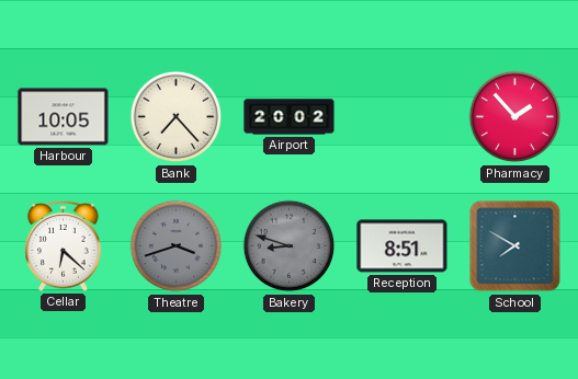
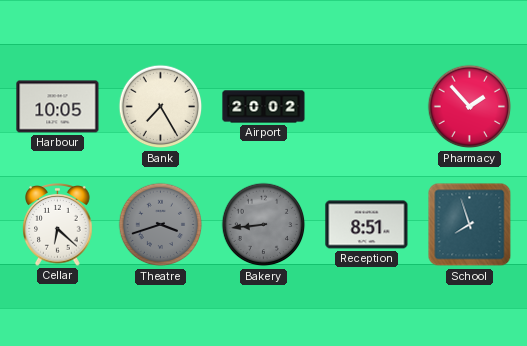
Bank: 7:23 -> 7:25 (161, 107)
Bakery: 8:48 -> 8:44 (264, 225)
School: 7:50 -> 7:57 (470, 225)
